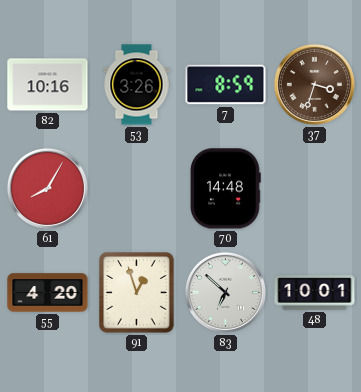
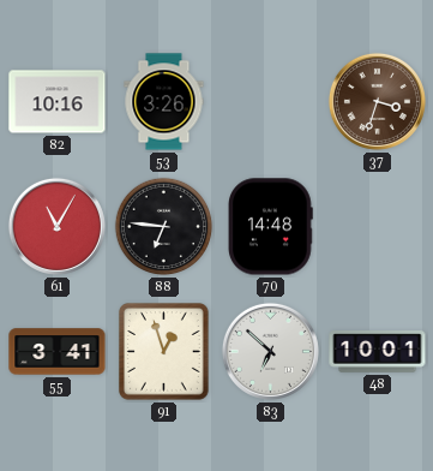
7: 8:59 -> none (226, 85)
61: 8:05 -> 11:05 (56, 226)
88: none -> 6:46 (164, 227)
55: 4:20 -> 3:41 (58, 352)
